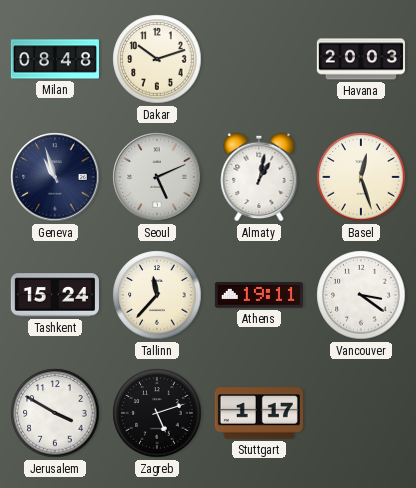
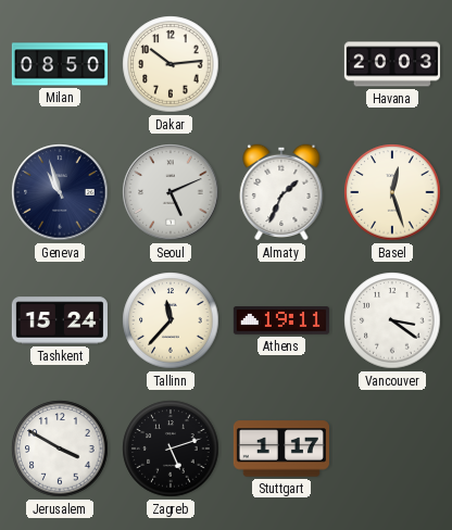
Milan: 08:48 -> 08:50 (60, 64)
Dakar: 10:12 -> 10:14 (171, 64)
Almaty: 1:02 -> 1:34 (281, 192)
